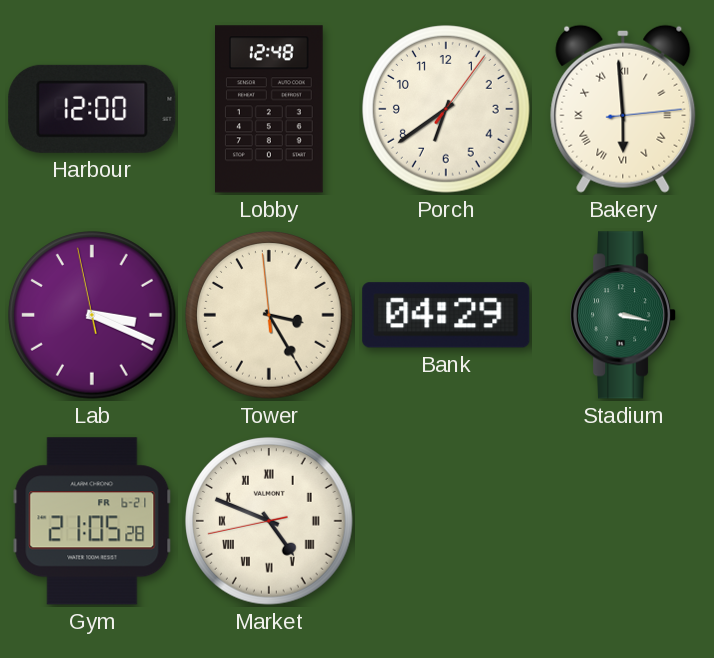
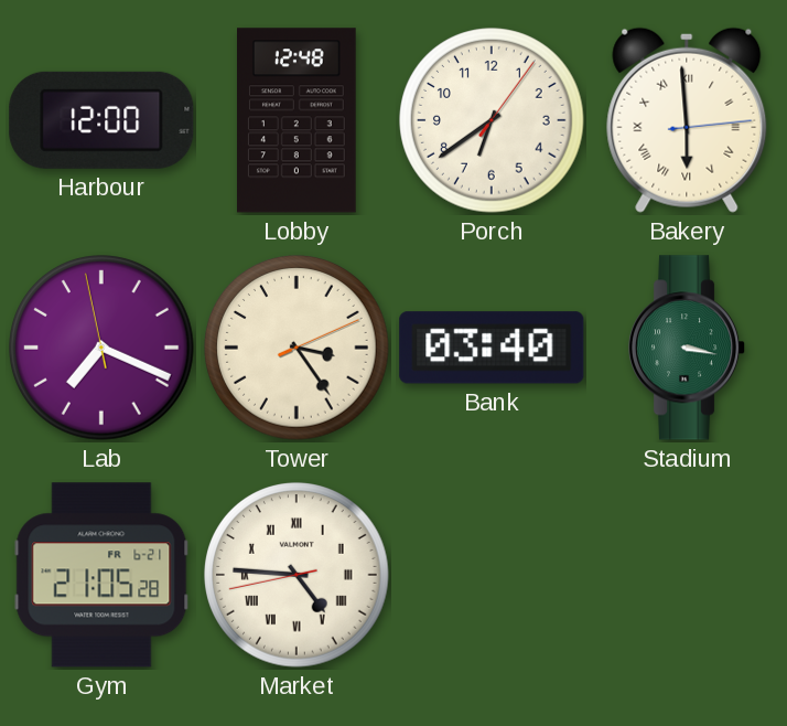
Lab: 3:18 -> 7:18 (101, 348)
Tower: 3:24:59 -> 3:24:11 (297, 348)
Bank: 04:29 -> 03:40 (492, 348)
Market: 4:48 -> 4:45 (297, 575)
